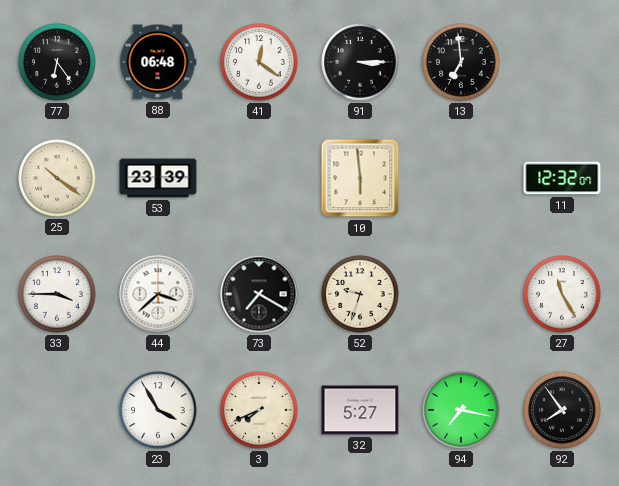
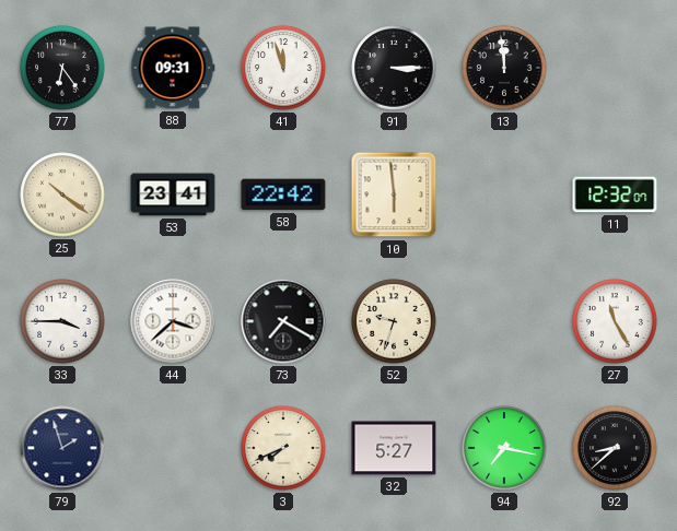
88: 06:48 -> 09:31 (173, 68)
41: 12:21 -> 11:57 (283, 68)
13: 6:59 -> 11:59 (504, 68)
53: 23:39 -> 23:41 (173, 194)
58: none -> 22:42 (283, 194)
79: none -> 1:57 (62, 448)
23: 3:55 -> none (158, 410)
92: 7:54 -> 8:38 (615, 448)
